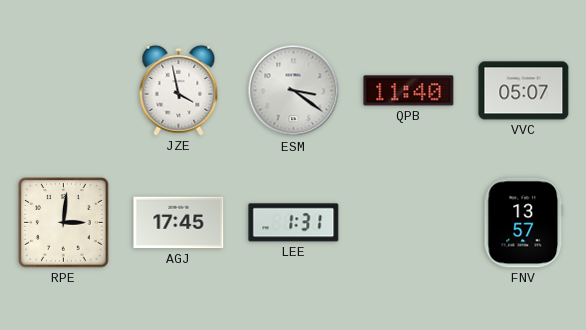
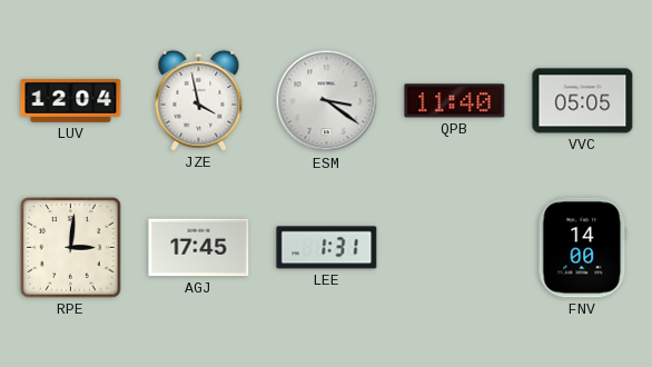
LUV: none -> 12:04 (71, 100)
VVC: 05:07 -> 05:05 (583, 101)
FNV: 13:57 -> 14:00 (583, 248)
